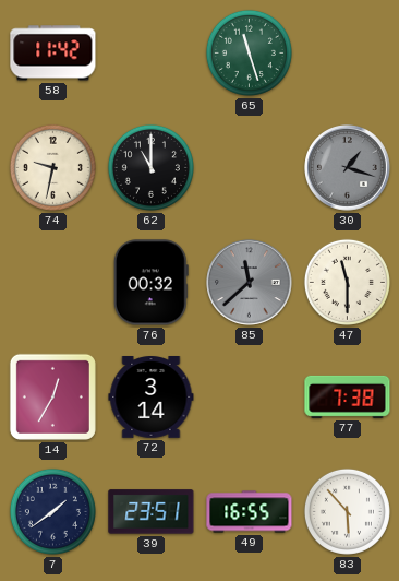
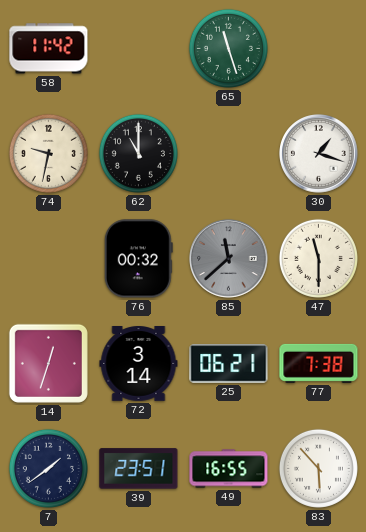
30 dial: grey -> white (319, 154)
14: 12:35 -> 12:33 (48, 363)
25: none -> 06:21 (229, 364)
